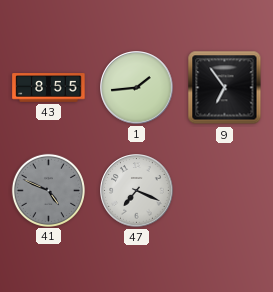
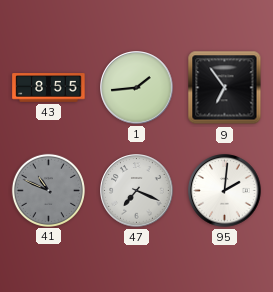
41: 4:49 -> 10:49 (48, 190)
95: none -> 2:01 (225, 191)
